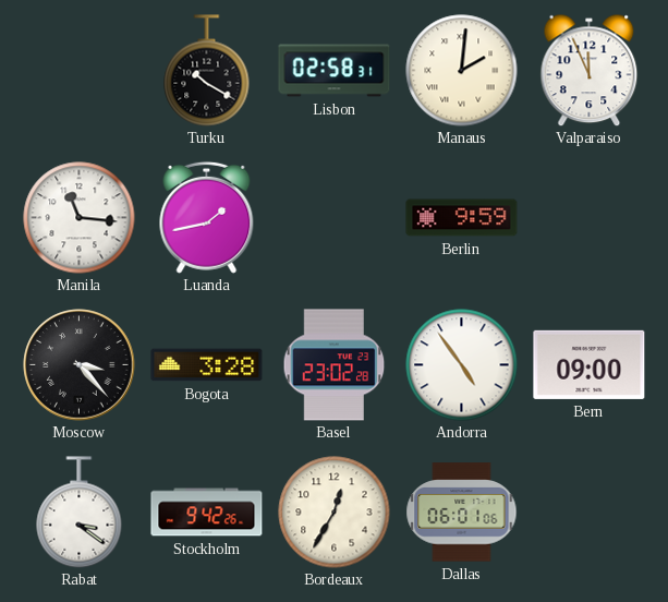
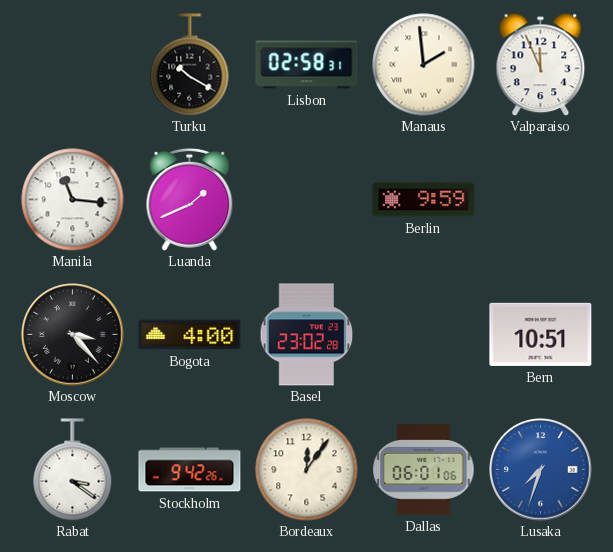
Manaus: 2:01 -> 1:59 (424, 65)
Luanda: 1:43 -> 1:41 (190, 199)
Bogota: 3:28 -> 4:00 (190, 335)
Andorra: 4:54 -> none (462, 365)
Bern: 09:00 -> 10:51 (541, 334)
Bordeaux: 12:35 -> 12:06 (307, 470)
Lusaka: none -> 7:33 (541, 470)
